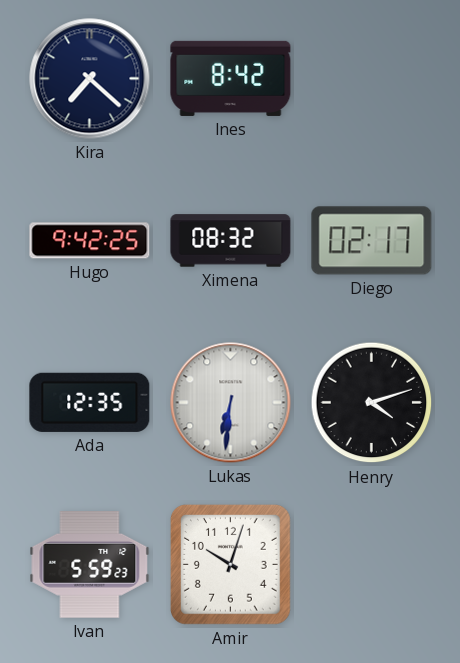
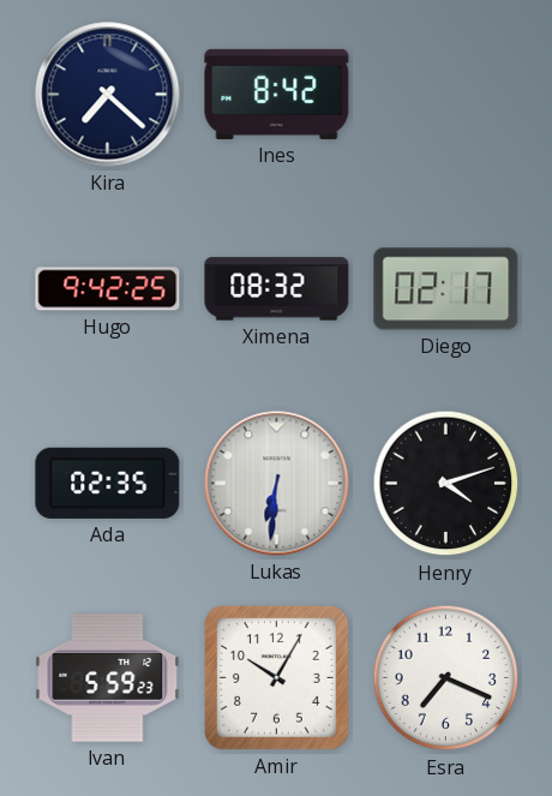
Ada: 12:35 -> 02:35 (108, 483)
Amir: 10:03 -> 10:05 (276, 677)
Esra: none -> 7:19 (446, 678)
